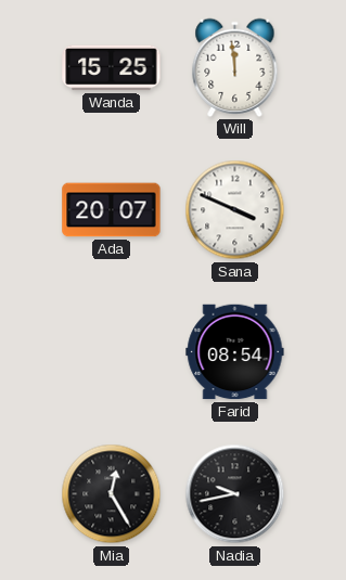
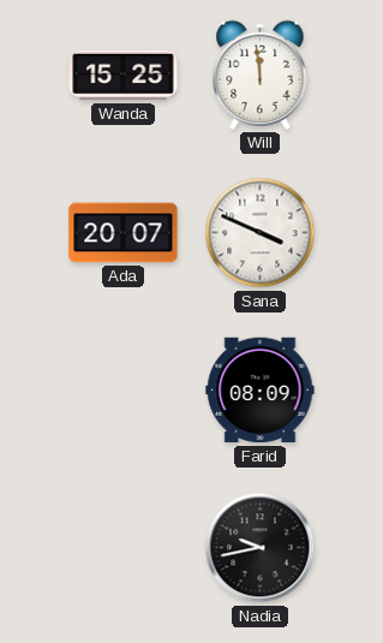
Farid: 08:54 -> 08:09 (261, 391)
Mia: 12:25 -> none (112, 494)
